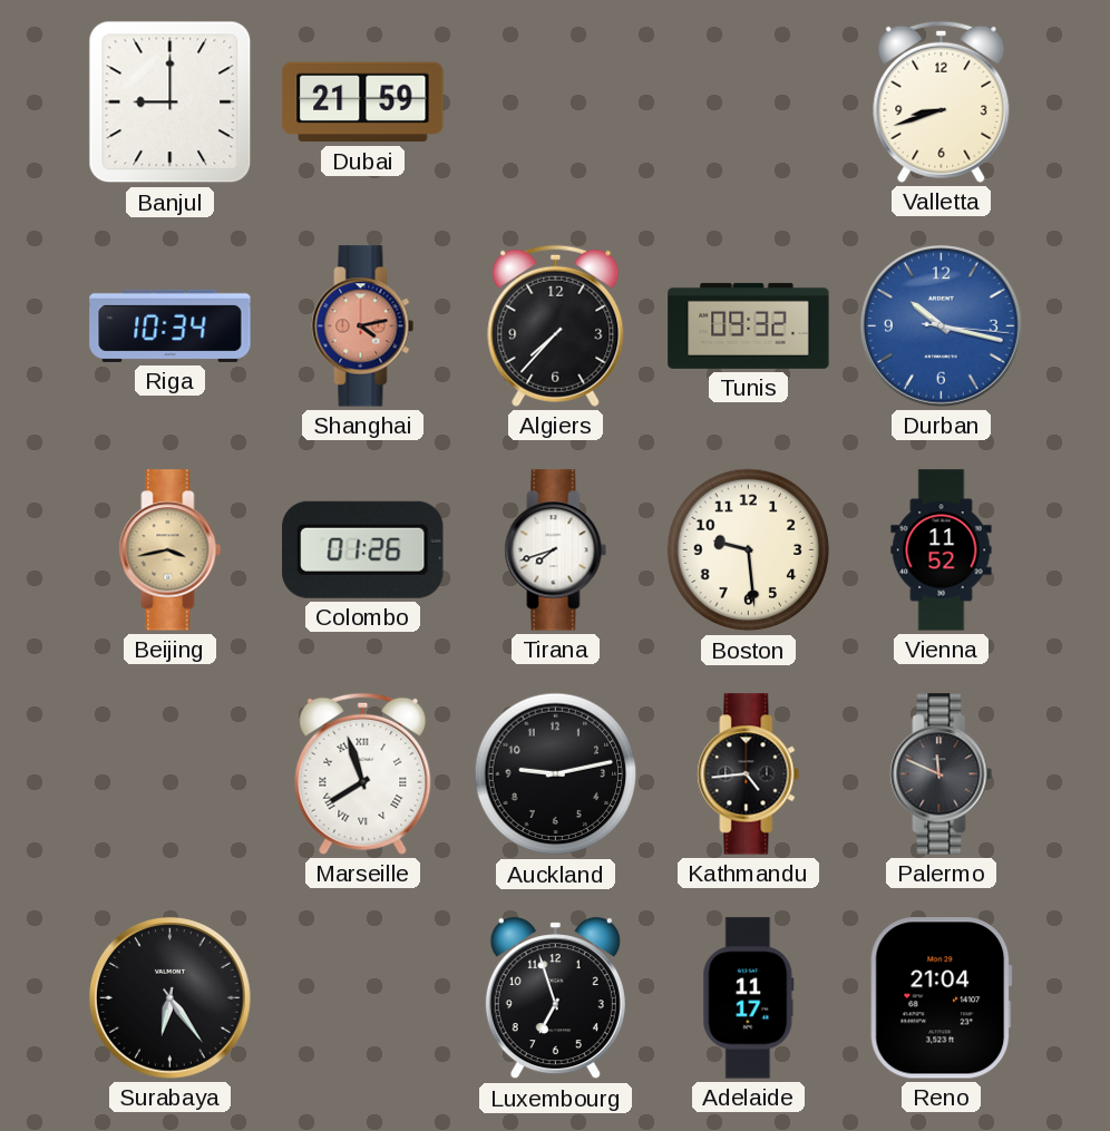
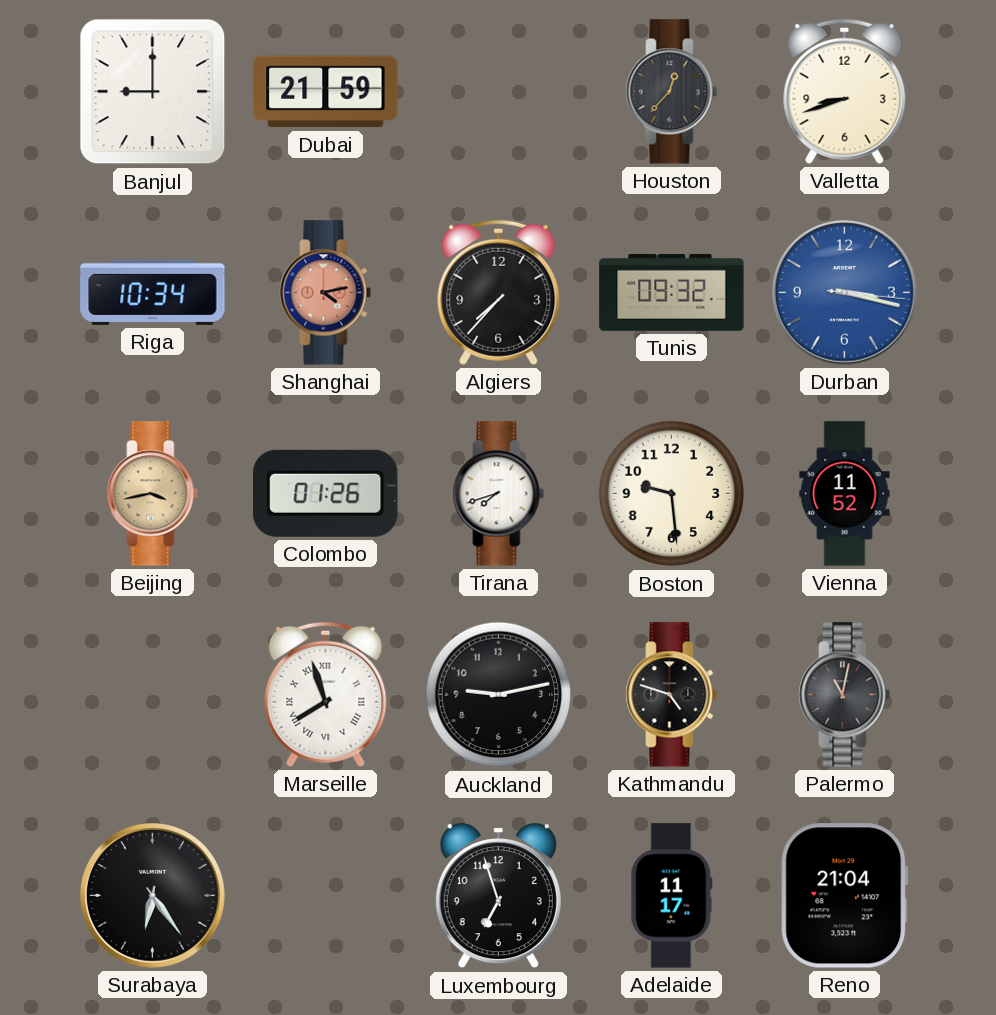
Houston: none -> 12:37 (672, 92)
Durban: 10:17 -> 3:17 (845, 293)
Kathmandu: 4:44 -> 4:48 (672, 695)
Palermo: 11:49 -> 11:02 (845, 695)
